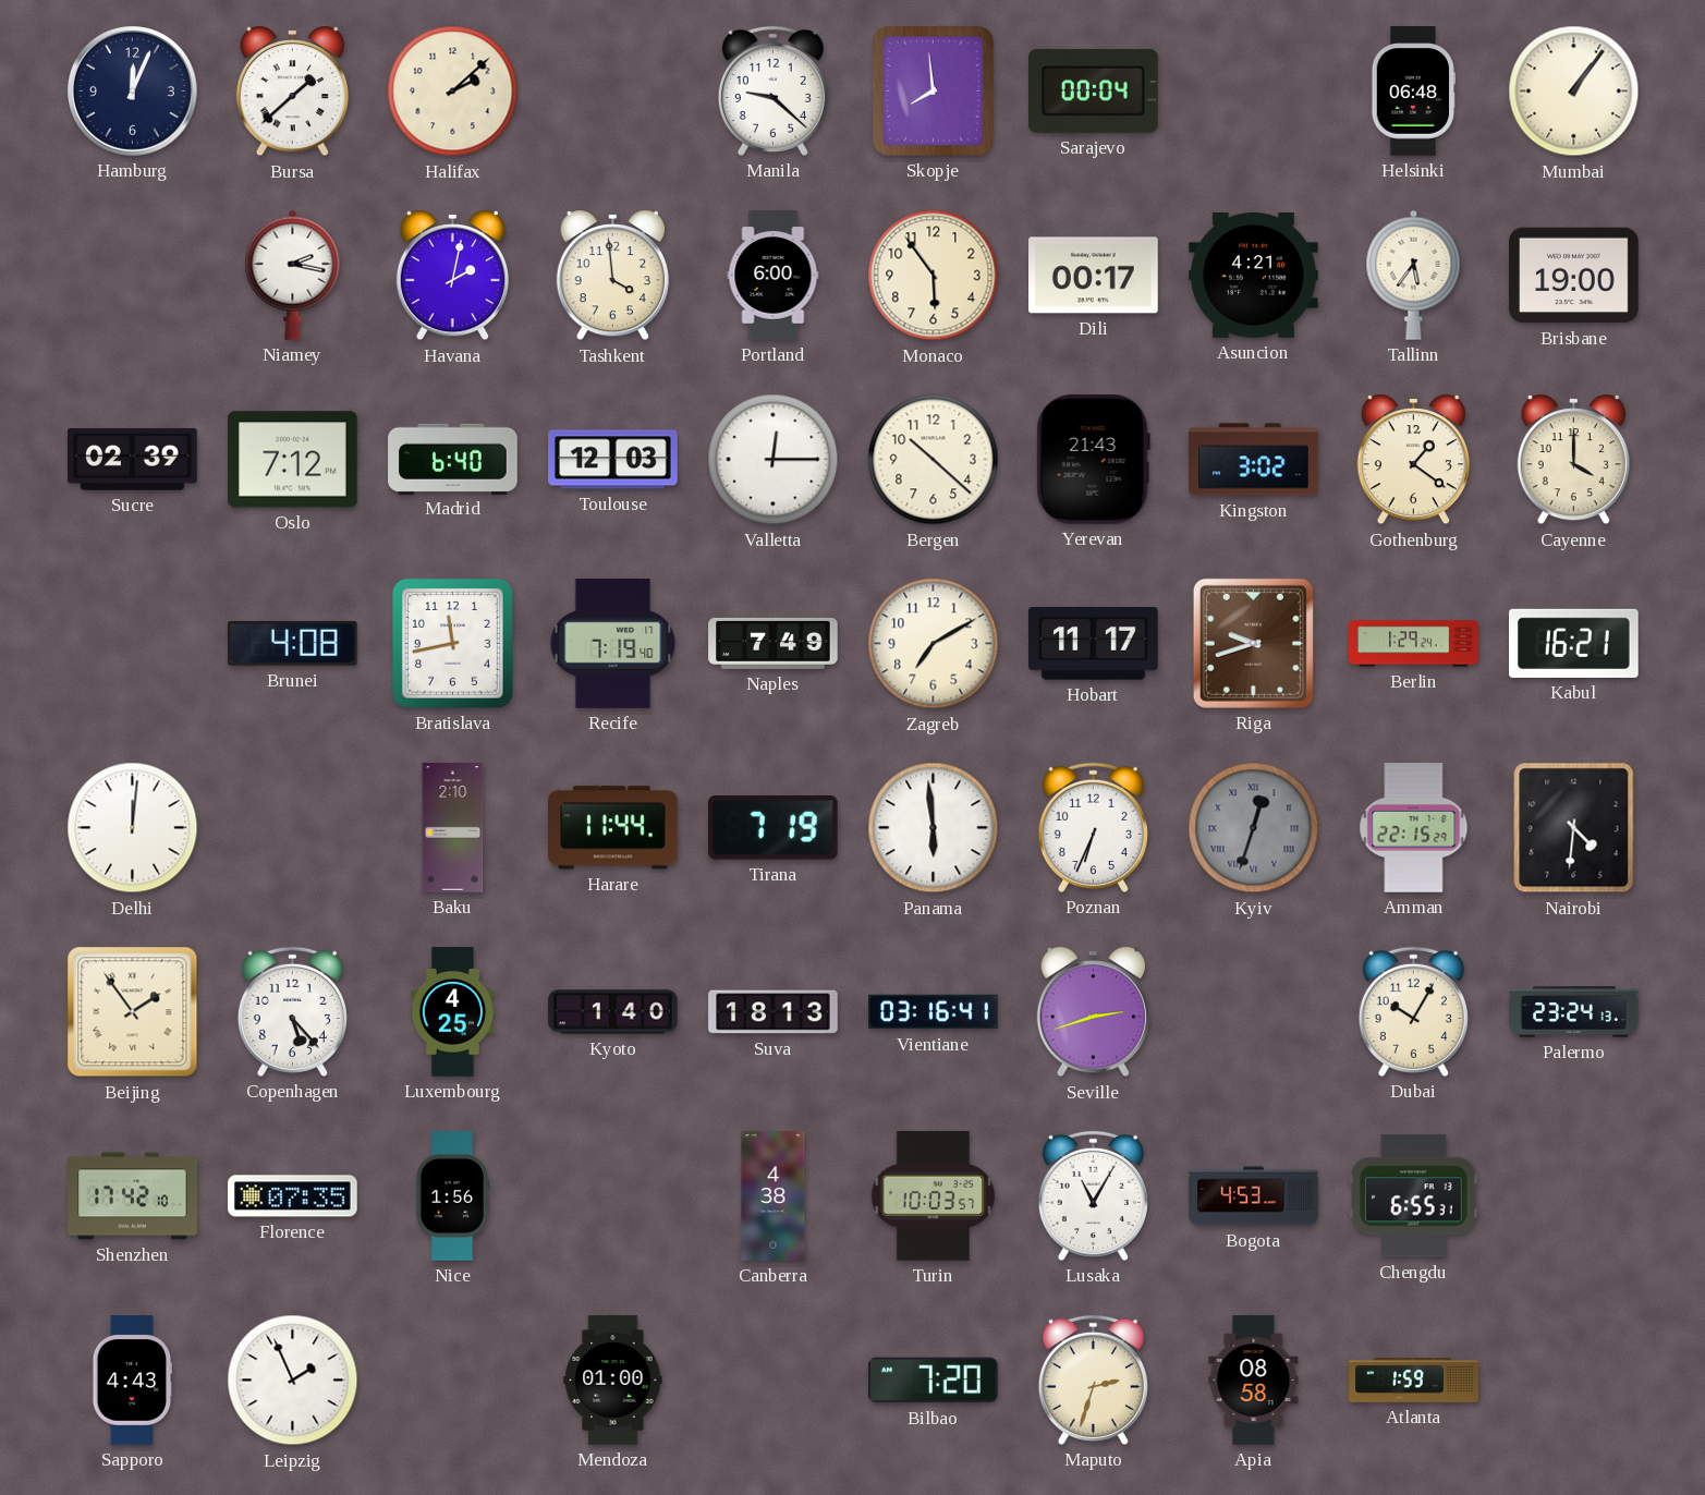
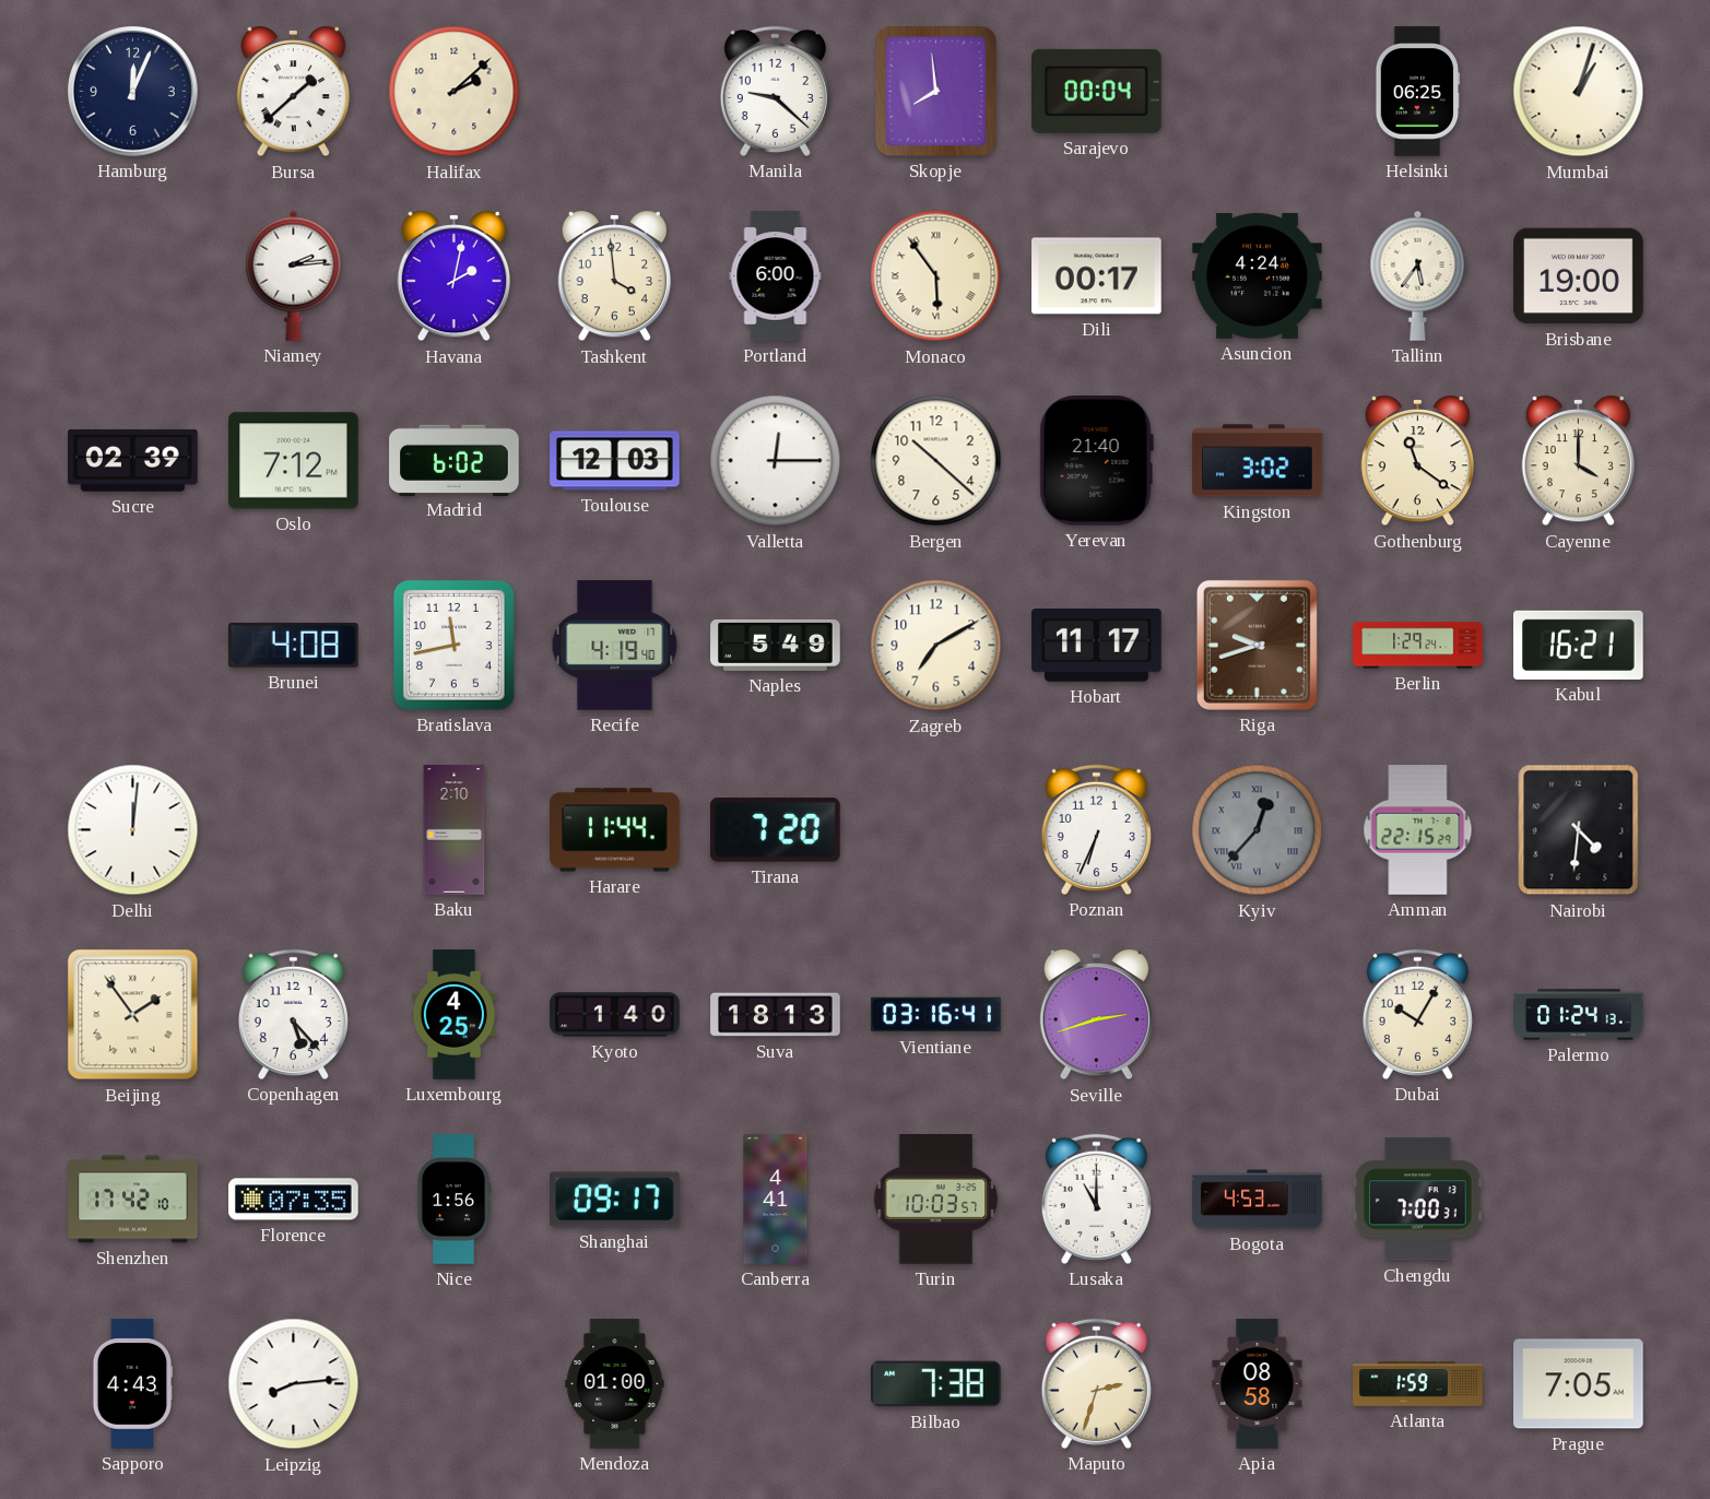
Helsinki: 06:48 -> 06:25 (1418, 92)
Mumbai: 1:06 -> 1:03 (1579, 92)
Niamey: 2:17 -> 2:14 (294, 275)
Monaco numerals: Arabic -> Roman (936, 276)
Asuncion: 4:21 -> 4:24 (1258, 275)
Madrid: 6:40 -> 6:02 (455, 460)
Yerevan: 21:43 -> 21:40 (1096, 461)
Gothenburg: 1:21 -> 11:21 (1417, 462)
Recife: 7:19 -> 4:19 (615, 646)
Naples: 7:49 -> 5:49 (776, 645)
Tirana: 7:19 -> 7:20 (775, 830)
Panama: 5:59 -> none (934, 828)
Kyiv: 12:33 -> 12:37 (1258, 830)
Palermo: 23:24 -> 01:24 (1579, 1015)
Shanghai: none -> 09:17 (615, 1200)
Canberra: 4:38 -> 4:41 (776, 1200)
Lusaka: 11:05 -> 11:00 (1096, 1199)
Chengdu: 6:55 -> 7:00 (1418, 1200)
Leipzig: 1:56 -> 8:14 (294, 1384)
Bilbao: 7:20 -> 7:38 (936, 1384)
Prague: none -> 7:05 (1579, 1384)
